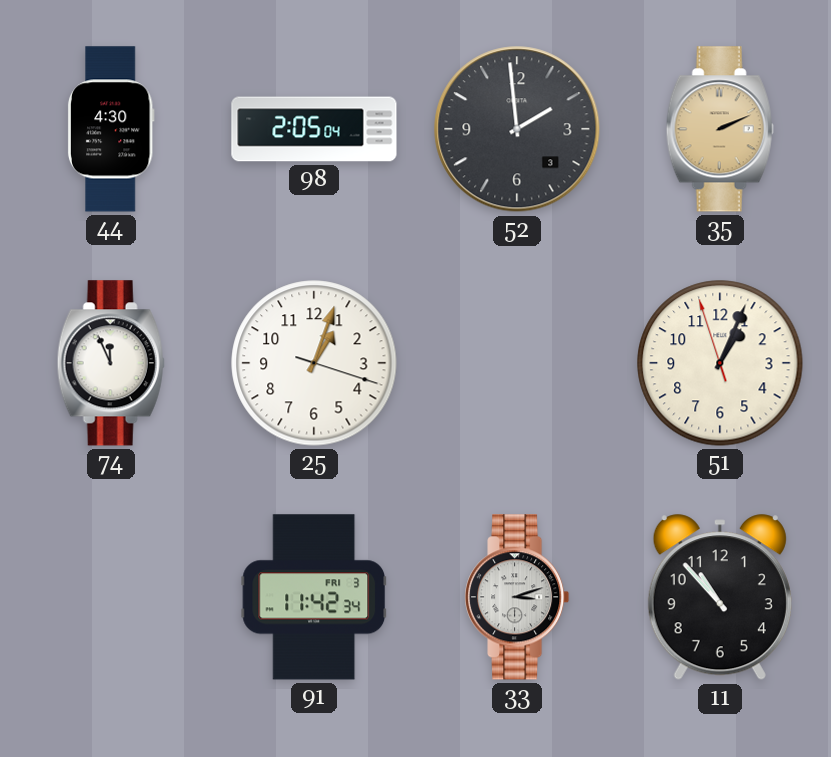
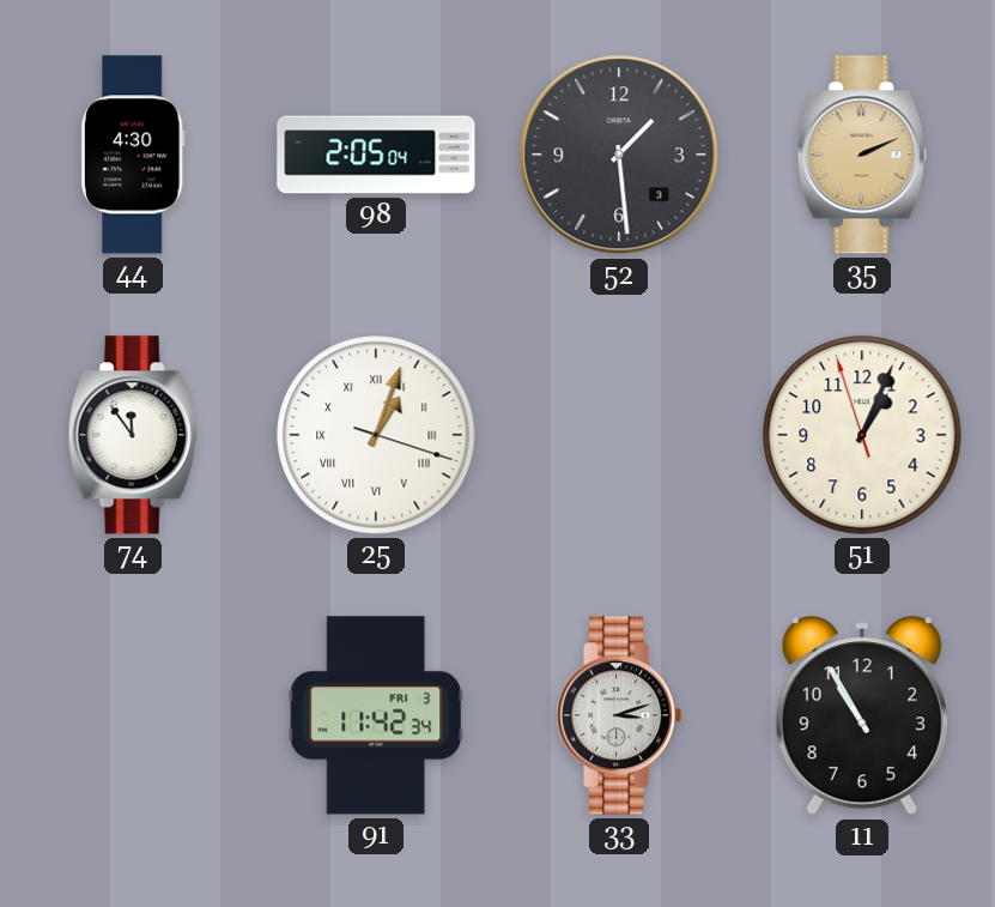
52: 1:59 -> 1:29 (619, 155)
74: 11:56 -> 11:54 (133, 435)
25 numerals: Arabic -> Roman (376, 435)
11: 10:53 -> 10:55 (862, 716)
